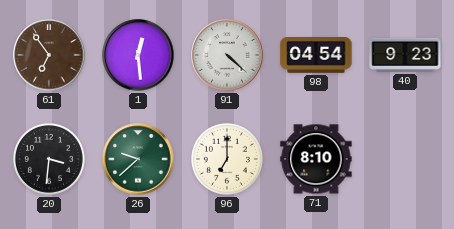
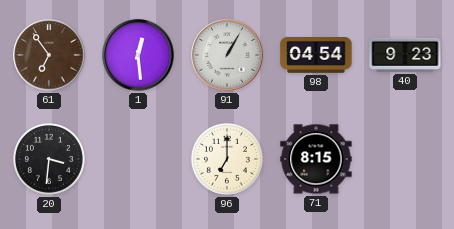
91: 4:22 -> 1:05 (227, 55)
26: 9:38 -> none (138, 159)
71: 8:10 -> 8:15 (316, 159)
